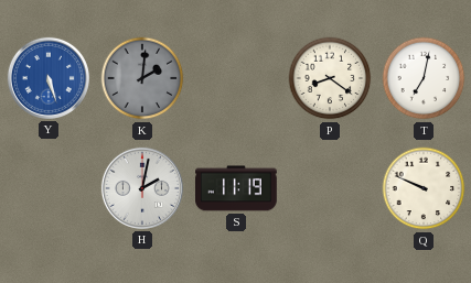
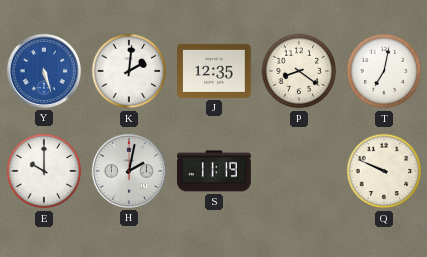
K dial: grey -> white (129, 71)
J: none -> 12:35 (215, 71)
E: none -> 10:00 (44, 171)
